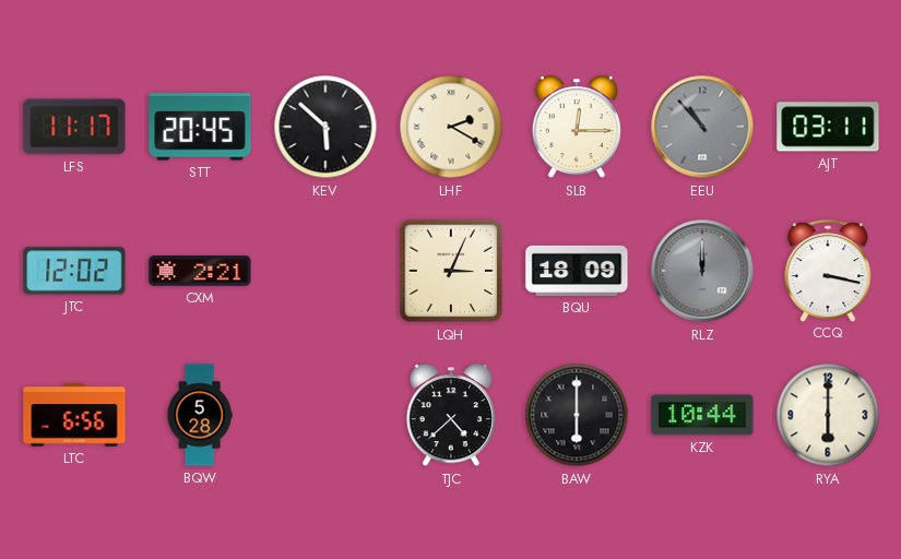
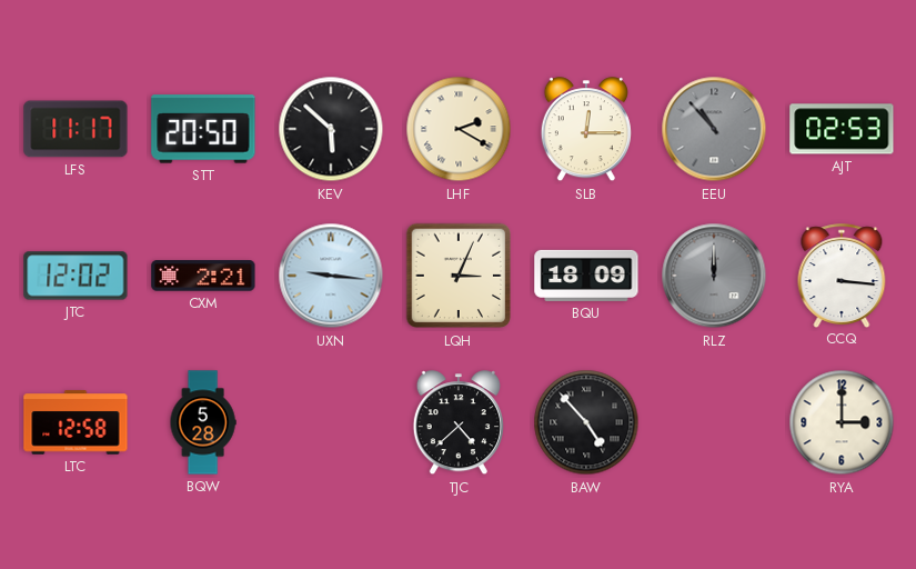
STT: 20:45 -> 20:50 (203, 129)
AJT: 03:11 -> 02:53 (842, 129)
UXN: none -> 9:16 (331, 276)
CCQ: 3:17 -> 3:16 (842, 276)
LTC: 6:56 -> 12:58 (76, 422)
BAW: 6:00 -> 4:53 (586, 422)
KZK: 10:44 -> none (702, 415)
RYA: 6:00 -> 3:00 (842, 422)
